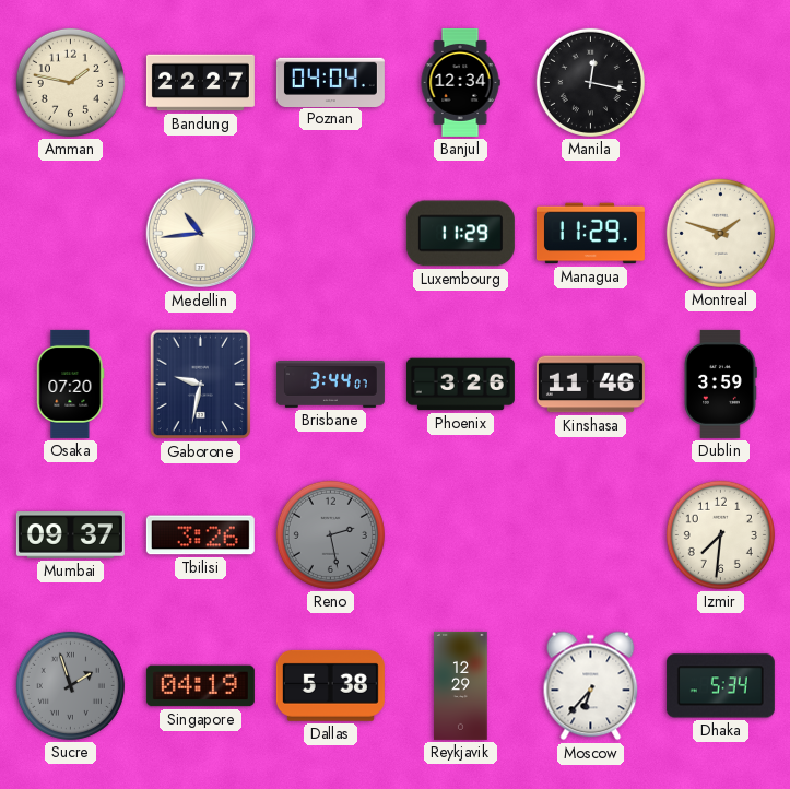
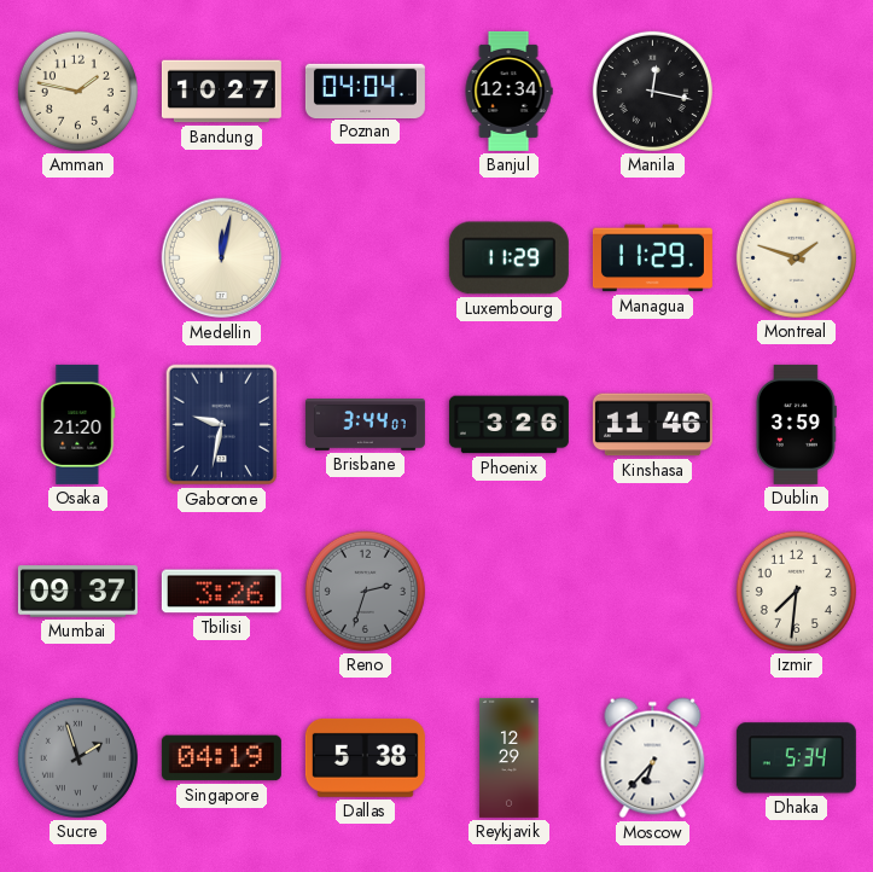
Bandung: 22:27 -> 10:27 (221, 92)
Medellin: 10:44 -> 12:02 (222, 258)
Osaka: 07:20 -> 21:20 (78, 424)
Reno: 2:28 -> 2:33 (365, 591)
